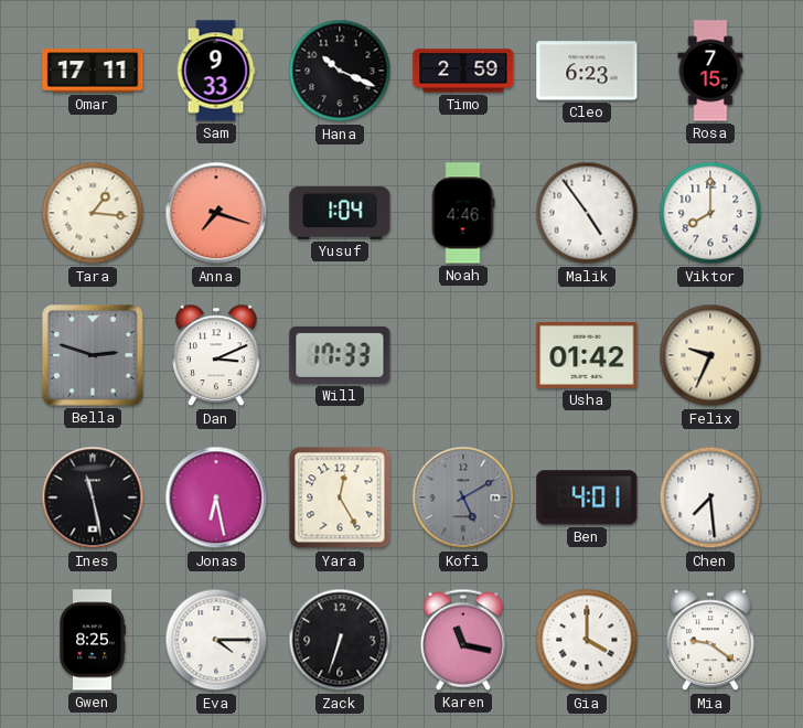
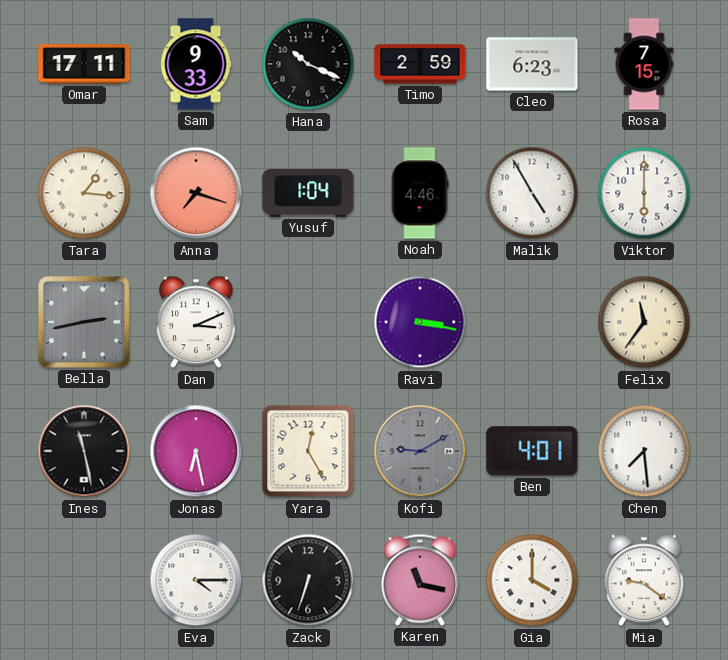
Malik: 4:54 -> 4:55 (532, 193)
Viktor: 8:00 -> 6:00 (644, 193)
Bella: 2:48 -> 2:43 (84, 322)
Will: 17:33 -> none (340, 355)
Ravi: none -> 3:17 (420, 322)
Usha: 01:42 -> none (587, 355)
Felix: 9:34 -> 11:36 (644, 322)
Kofi: 5:10 -> 9:10 (420, 451)
Gwen: 8:25 -> none (93, 640)
